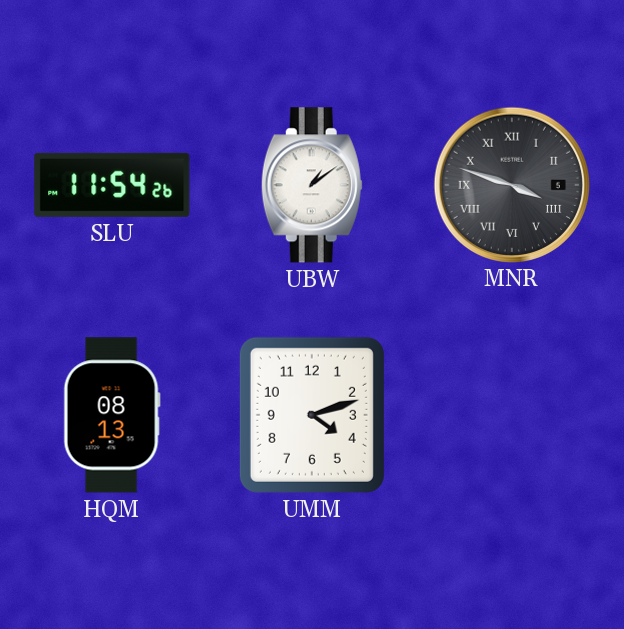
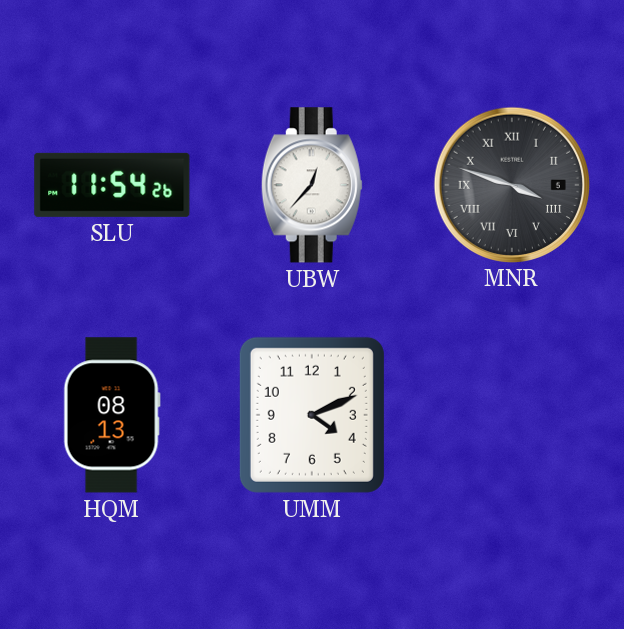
UBW: 1:09 -> 12:37 (312, 185)
UMM: 4:12 -> 4:11 (312, 415)
